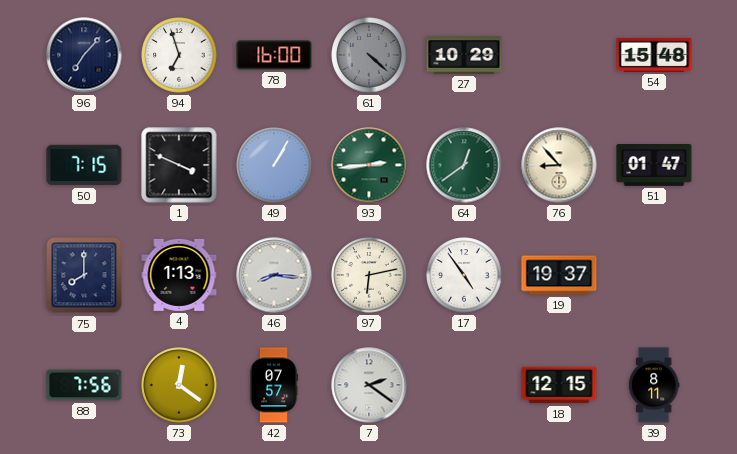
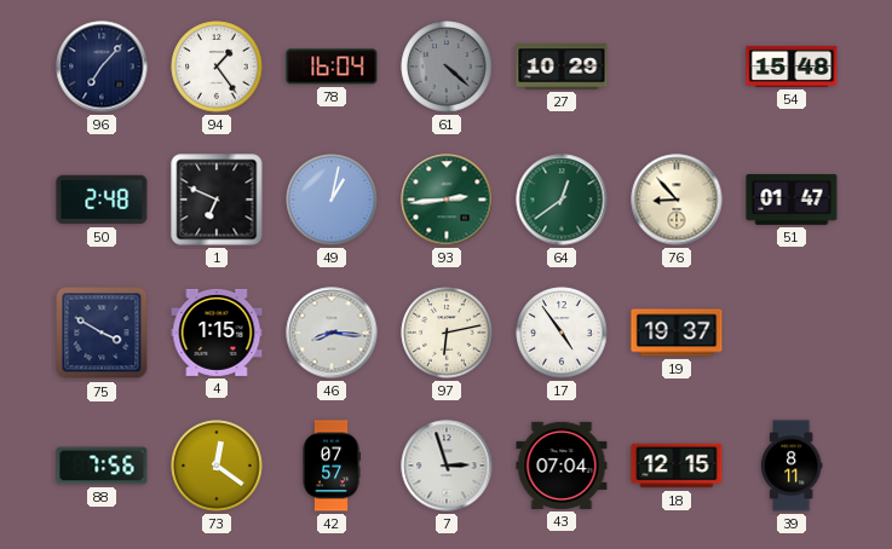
94: 6:57 -> 1:24 (217, 67)
78: 16:00 -> 16:04 (332, 67)
50: 7:15 -> 2:48 (102, 200)
1: 3:49 -> 6:49 (217, 200)
49: 1:05 -> 1:02 (332, 200)
75: 8:00 -> 3:50 (102, 333)
4: 1:13 -> 1:15 (217, 333)
7: 2:21 -> 2:57 (447, 466)
43: none -> 07:04 (562, 466)
